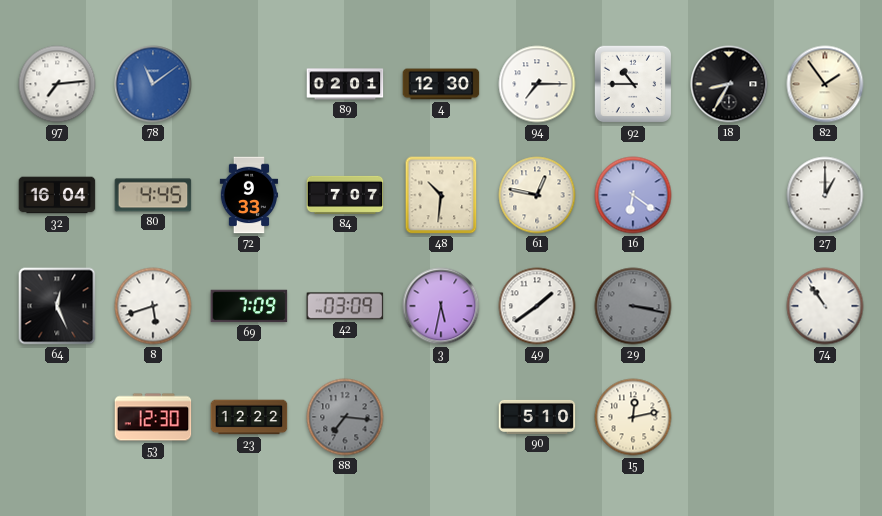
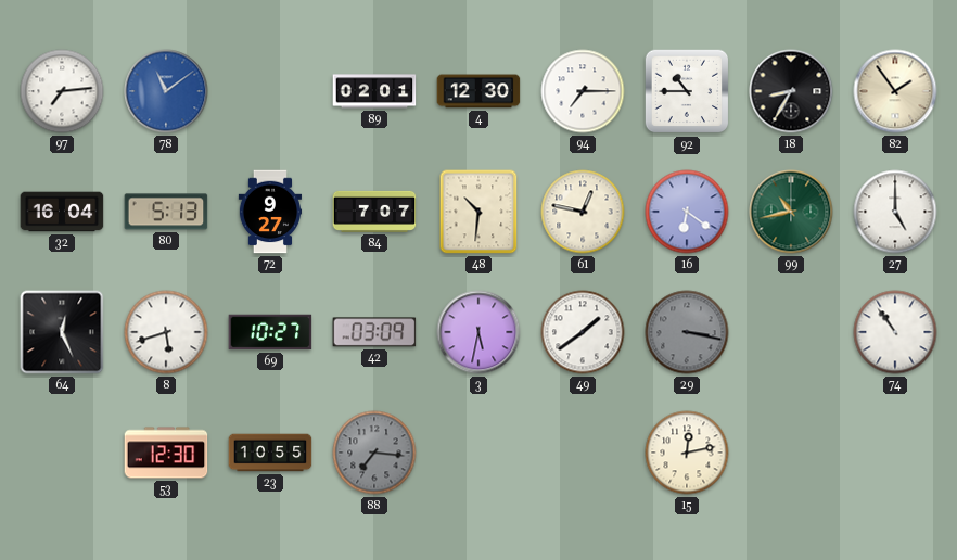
80: 4:45 -> 5:13 (166, 212)
72: 9:33 -> 9:27 (270, 212)
99: none -> 10:43 (791, 212)
27: 1:00 -> 5:00 (895, 212)
69: 7:09 -> 10:27 (270, 332)
23: 12:22 -> 10:55 (270, 453)
90: 5:10 -> none (537, 417)
